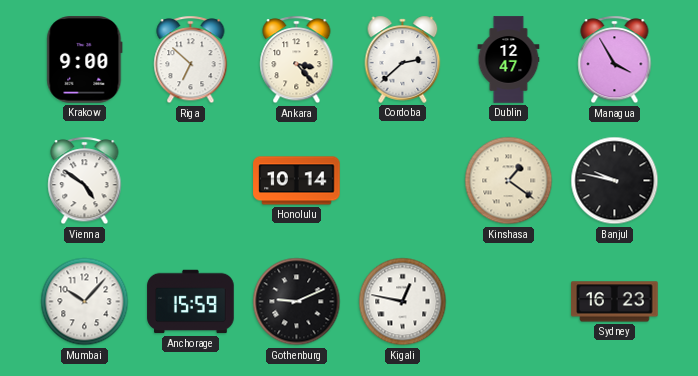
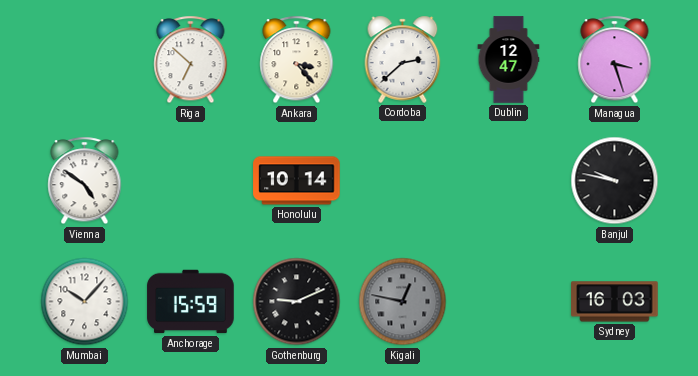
Krakow: 9:00 -> none (85, 60)
Managua: 3:55 -> 3:27 (615, 60)
Kinshasa: 1:21 -> none (509, 181)
Kigali dial: white -> grey (403, 302)
Sydney: 16:23 -> 16:03 (615, 302)
